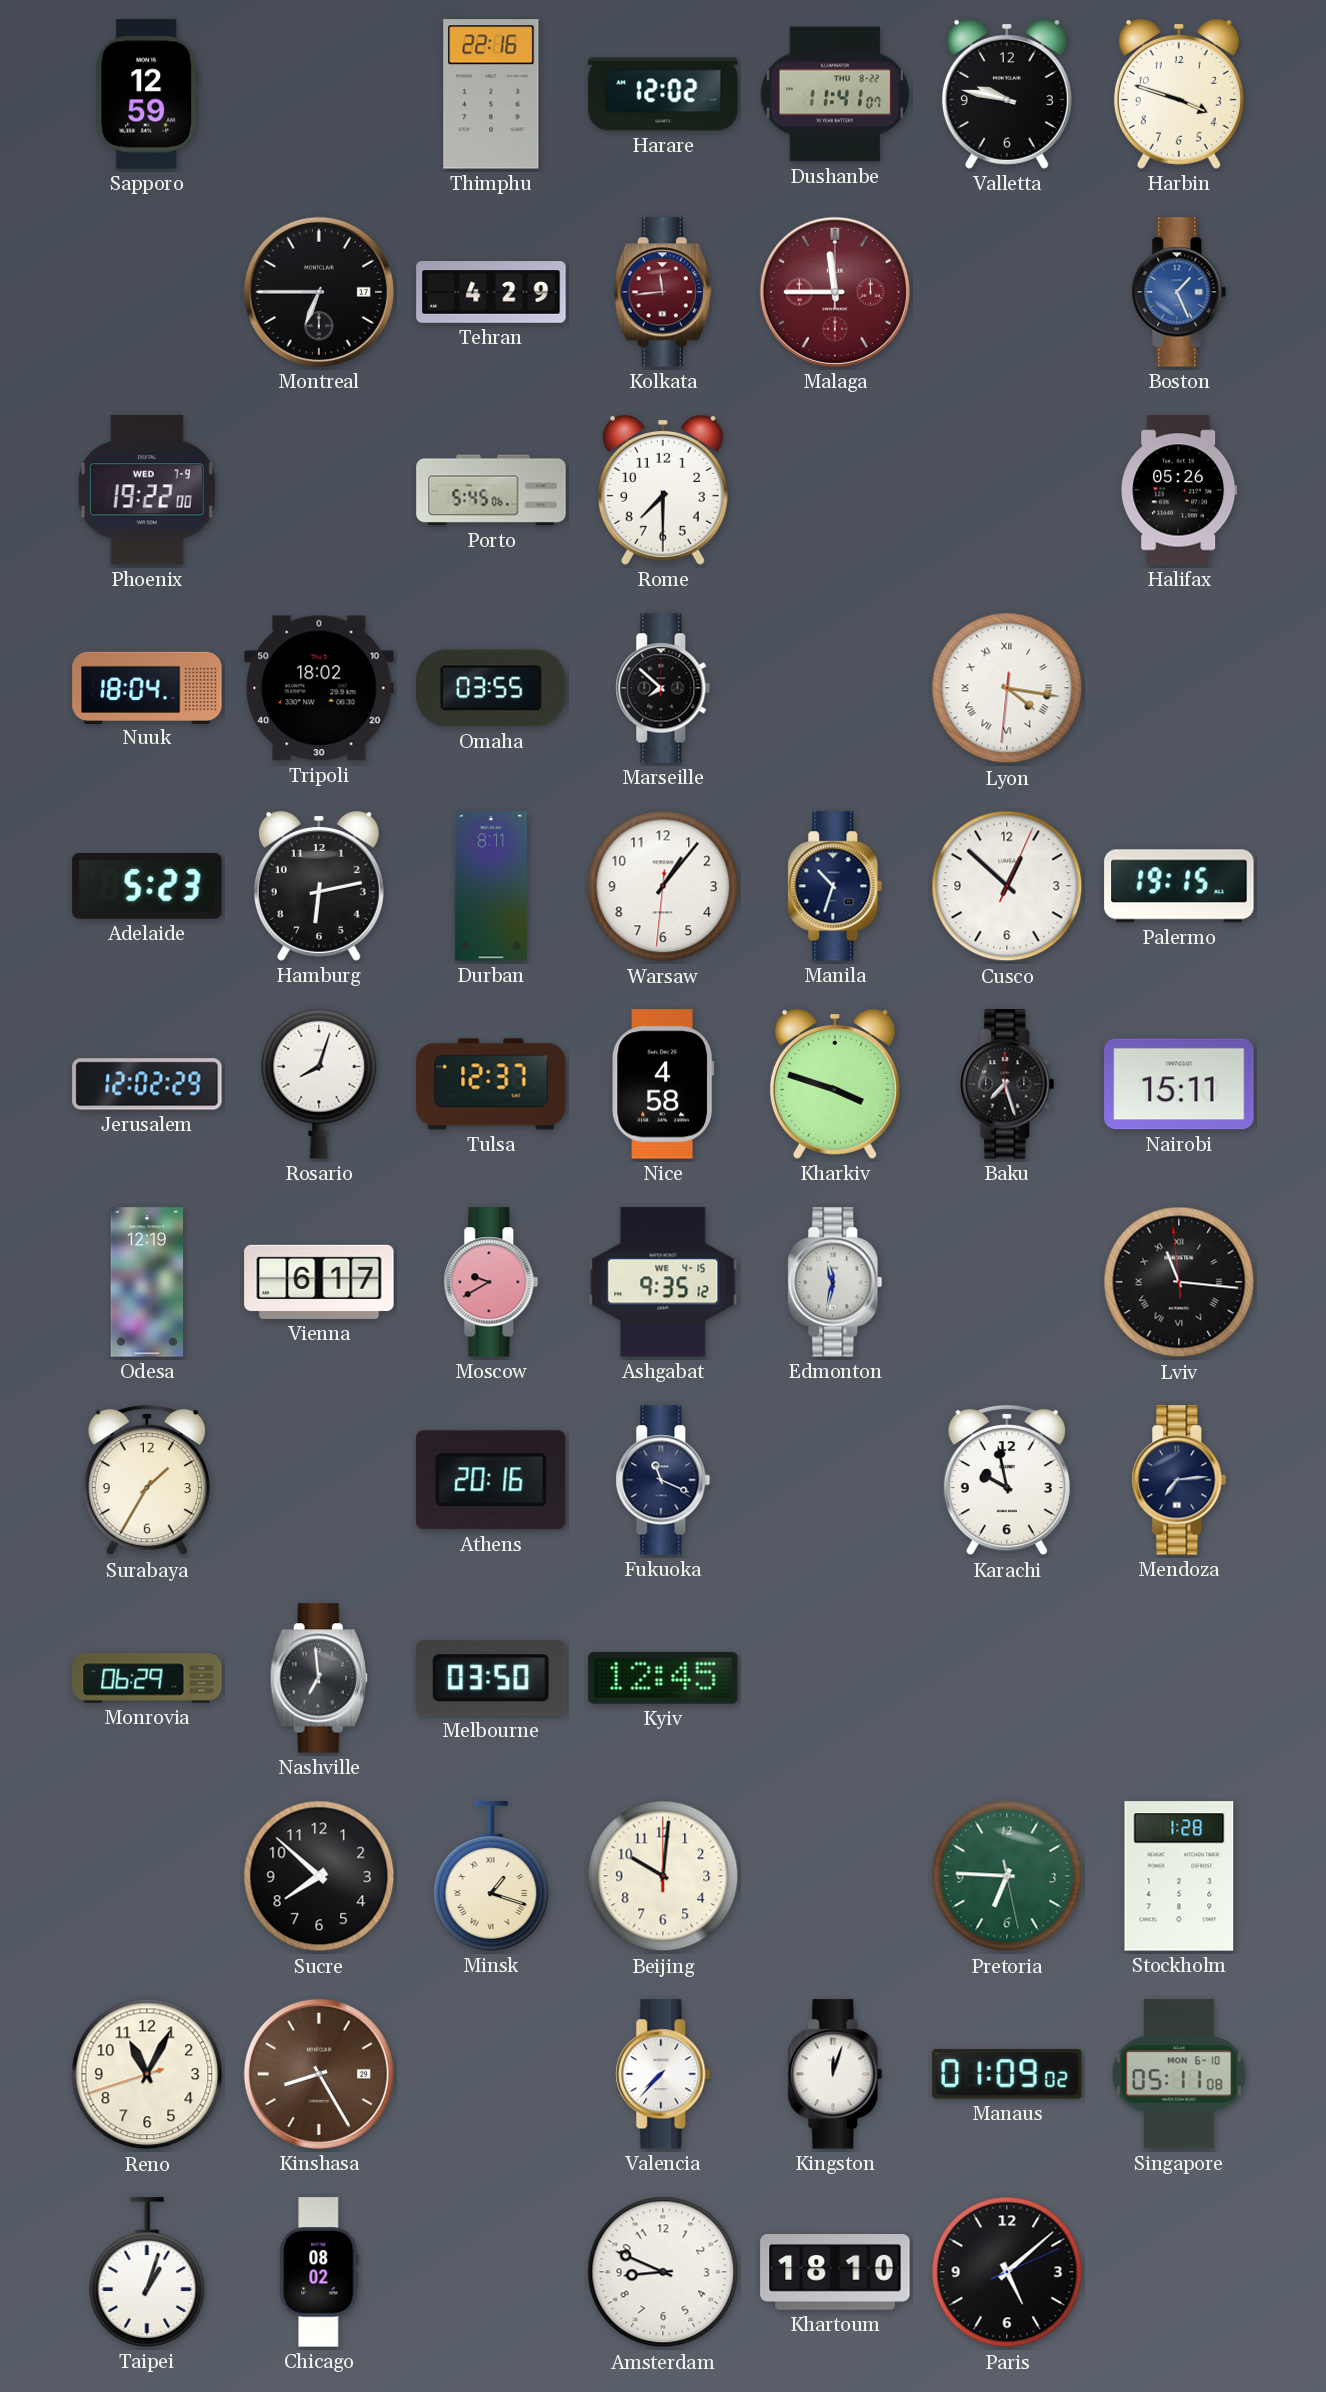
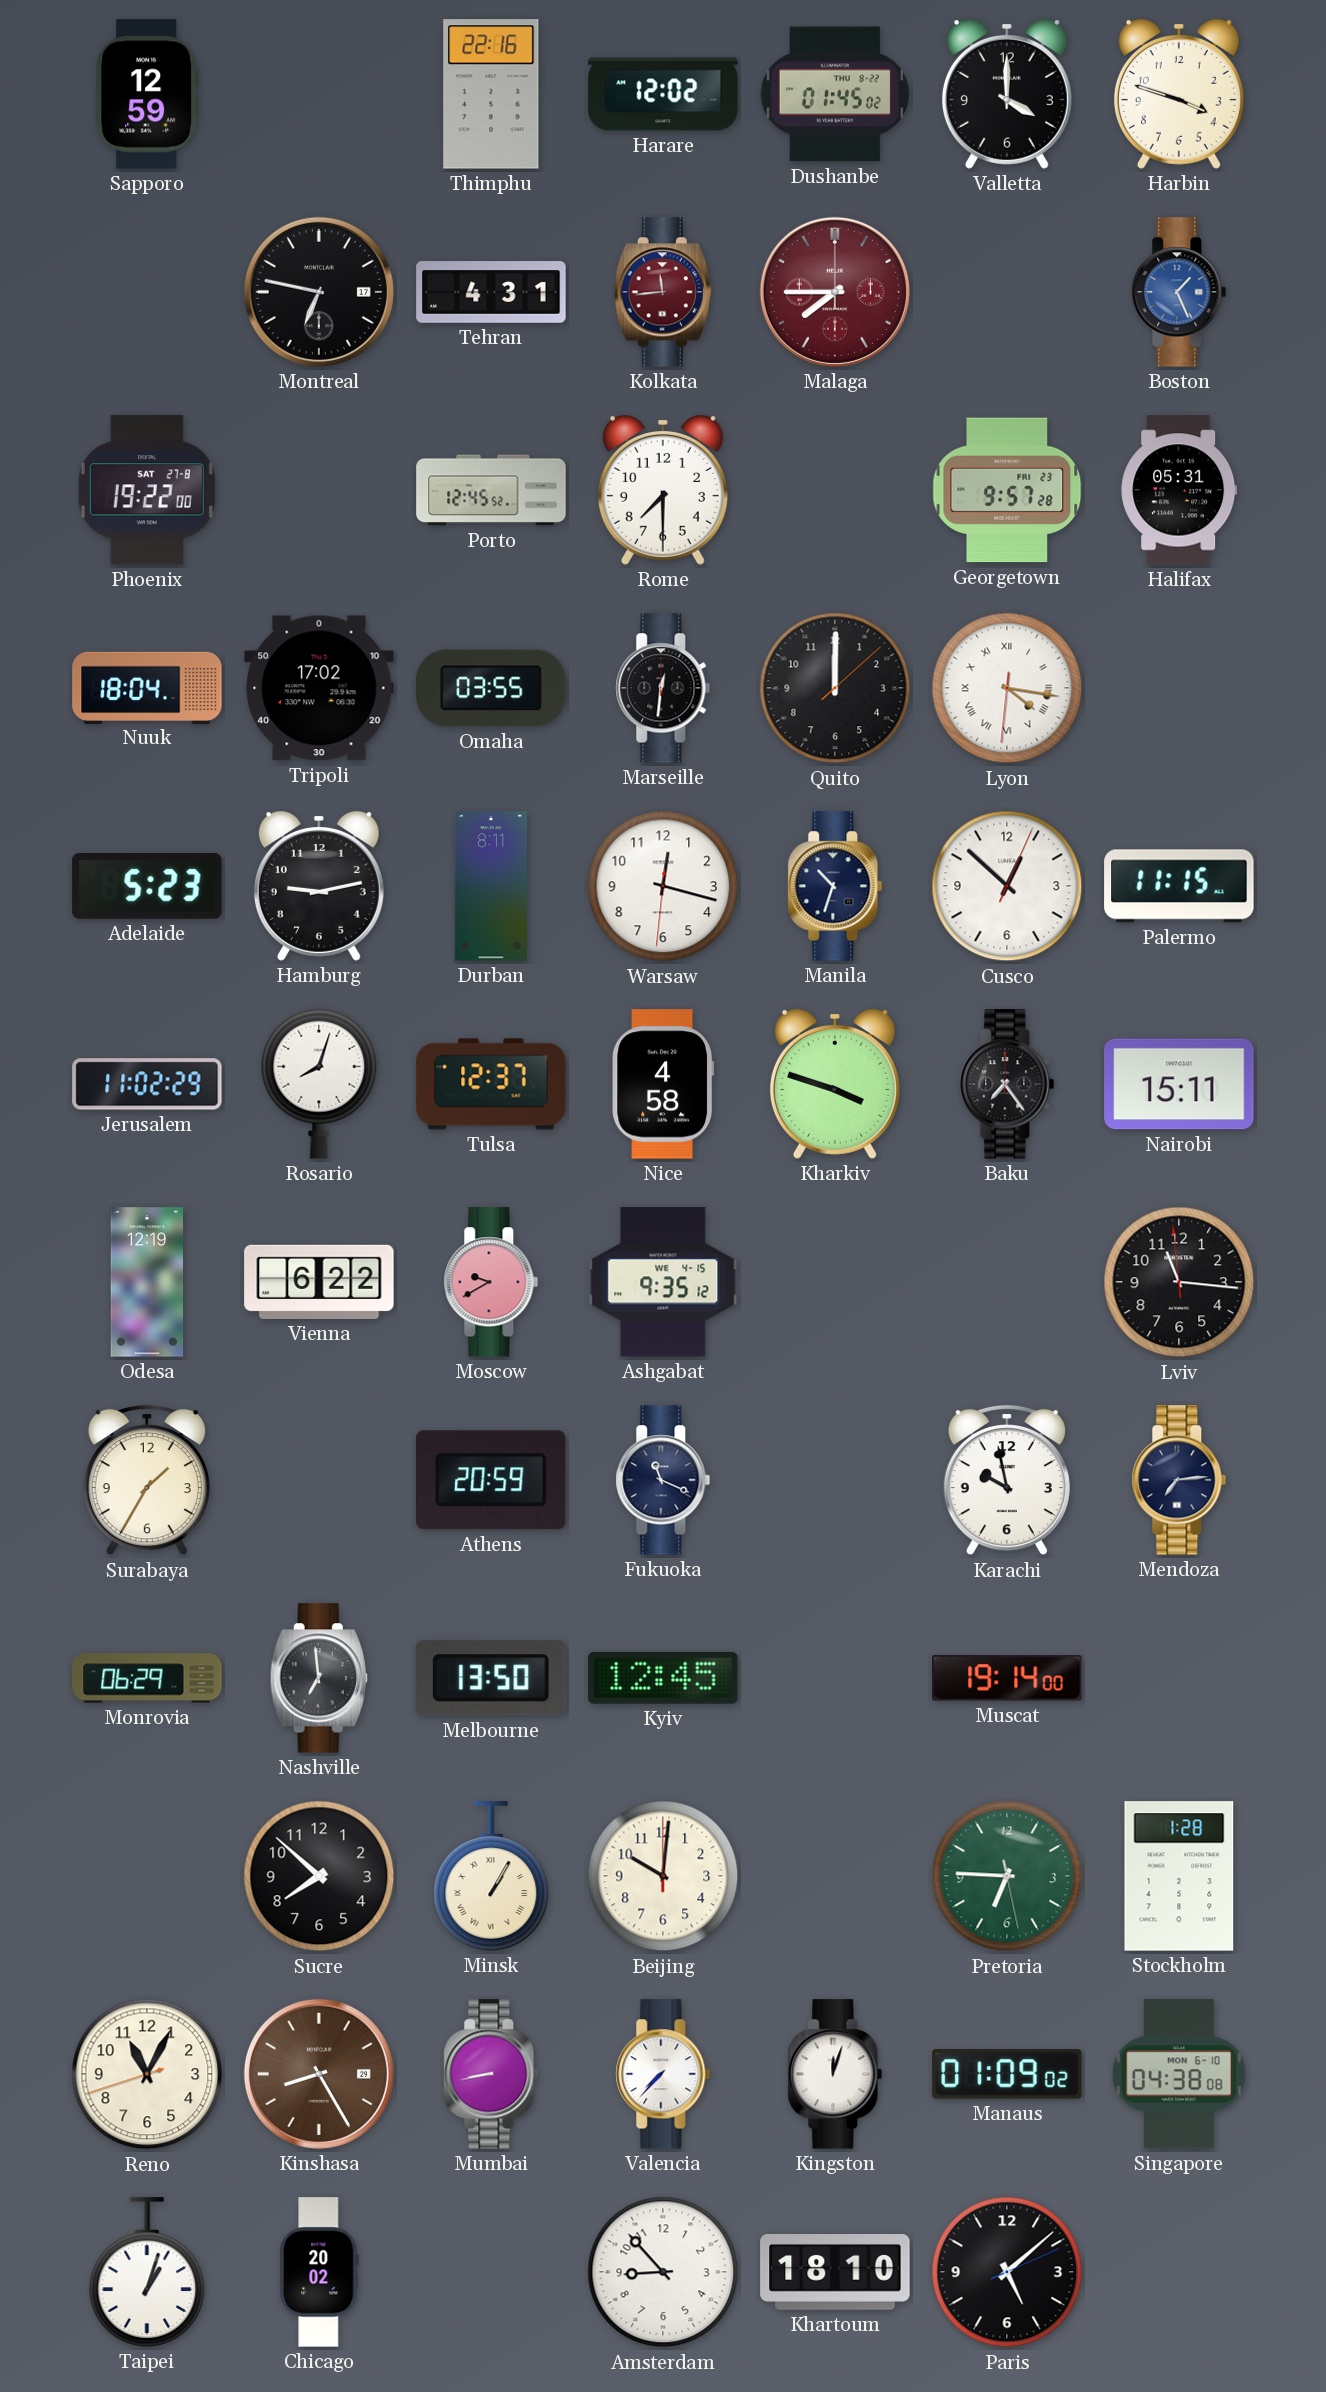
Dushanbe: 11:41 -> 01:45 (834, 94)
Valletta: 9:47 -> 4:00 (1007, 94)
Montreal: 6:45 -> 6:47 (319, 292)
Tehran: 4:29 -> 4:31 (491, 292)
Malaga: 11:45 -> 7:45 (835, 292)
Phoenix date: WED 7-9 -> SAT 27-8 (147, 490)
Porto: 5:45 -> 12:45 (491, 490)
Georgetown: none -> 9:57 (1007, 490)
Halifax: 05:26 -> 05:31 (1179, 490)
Tripoli: 18:02 -> 17:02 (319, 688)
Marseille: 7:52 -> 12:31 (663, 688)
Quito: none -> 12:00 (835, 688)
Hamburg: 6:13 -> 9:13 (319, 886)
Warsaw: 1:06 -> 12:17 (663, 886)
Palermo: 19:15 -> 11:15 (1179, 886)
Jerusalem: 12:02 -> 11:02 (147, 1084)
Baku: 7:27 -> 7:24 (1007, 1084)
Vienna: 6:17 -> 6:22 (319, 1282)
Edmonton: 11:32 -> none (835, 1282)
Lviv numerals: Roman -> Arabic (1179, 1282)
Athens: 20:16 -> 20:59 (491, 1480)
Melbourne: 03:50 -> 13:50 (491, 1678)
Muscat: none -> 19:14 (1007, 1678)
Minsk: 1:18 -> 1:05 (491, 1876)
Mumbai: none -> 8:43 (491, 2074)
Singapore: 05:11 -> 04:38 (1179, 2074)
Chicago: 08:02 -> 20:02 (319, 2272)
Amsterdam: 8:49 -> 8:53 (663, 2272)
